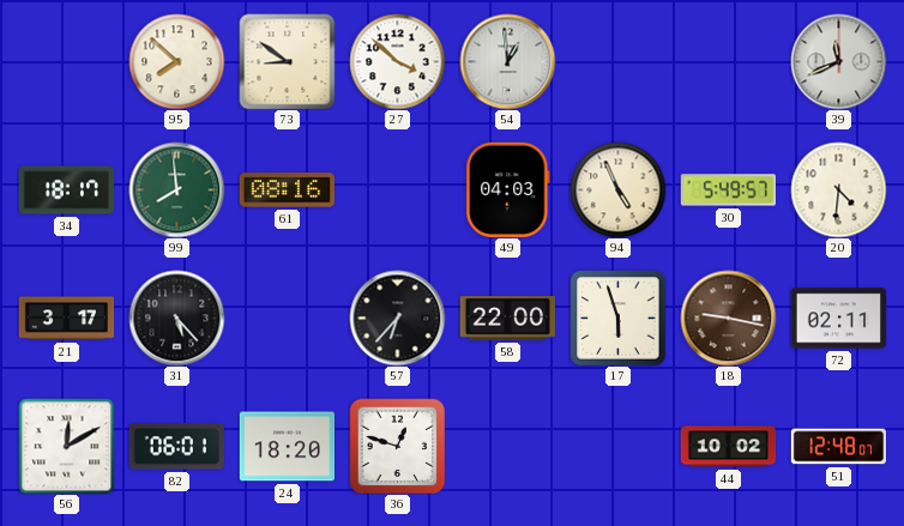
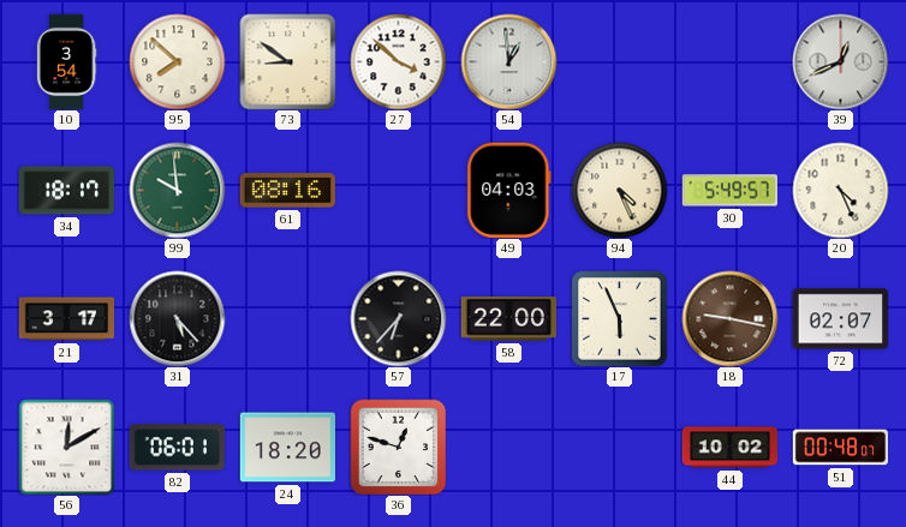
10: none -> 3:54 (66, 61)
39: 11:41 -> 12:41 (840, 61)
99: 7:59 -> 9:59 (177, 190)
94: 4:56 -> 4:26 (619, 190)
20: 4:31 -> 4:26 (840, 190)
17: 5:57 -> 5:56 (619, 318)
72: 02:11 -> 02:07 (840, 319)
51: 12:48 -> 00:48 (840, 448)
